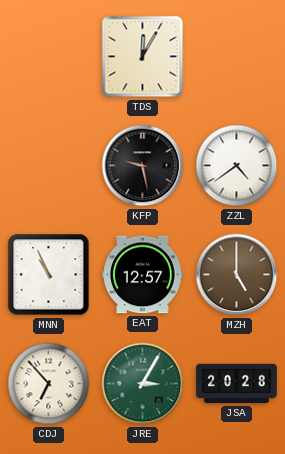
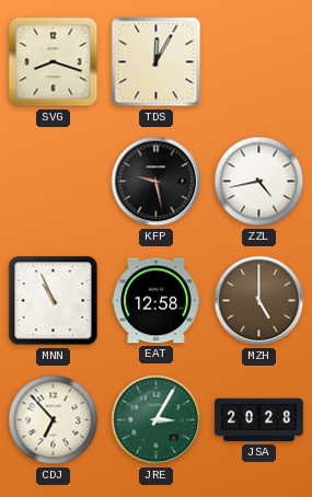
SVG: none -> 8:18 (54, 62)
ZZL: 4:39 -> 4:43 (259, 182)
EAT: 12:57 -> 12:58 (157, 301)
